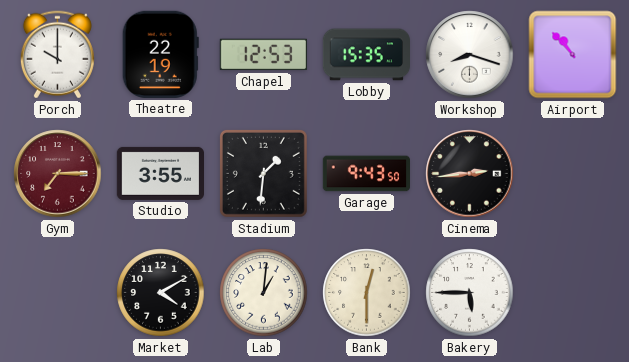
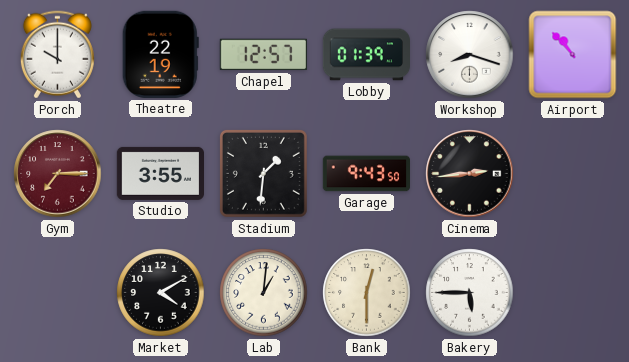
Chapel: 12:53 -> 12:57 (263, 55)
Lobby: 15:35 -> 01:39 (366, 55)
